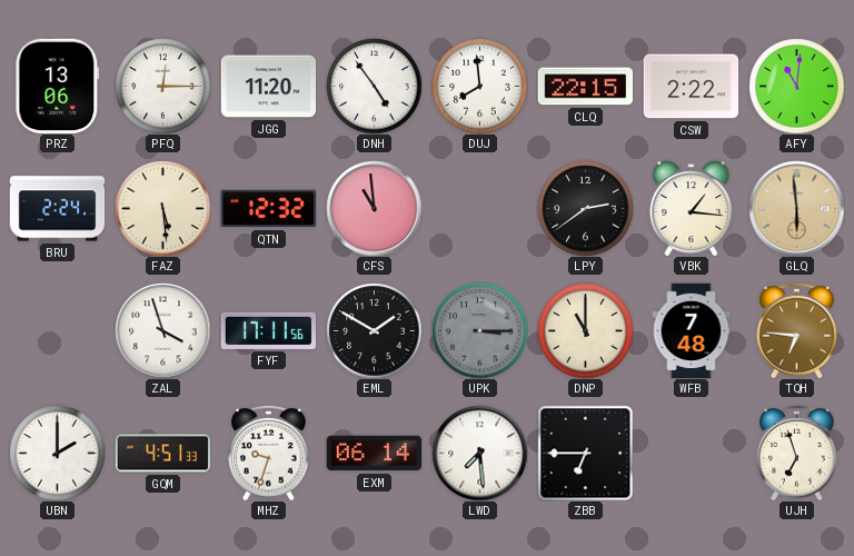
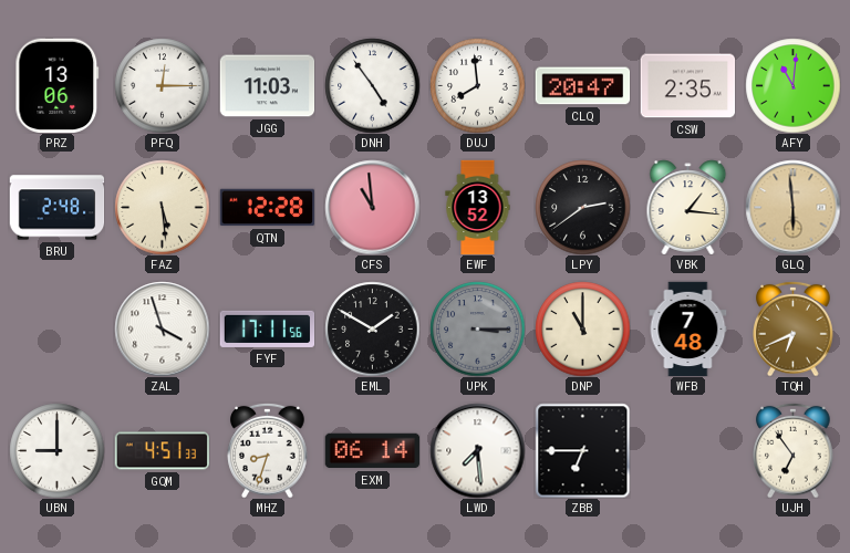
JGG: 11:20 -> 11:03 (267, 86)
CLQ: 22:15 -> 20:47 (582, 86)
CSW: 2:22 -> 2:35 (687, 86)
BRU: 2:24 -> 2:48 (56, 208)
QTN: 12:32 -> 12:28 (267, 208)
EWF: none -> 13:52 (478, 207)
TQH: 6:46 -> 6:41 (794, 328)
UBN: 2:00 -> 9:00 (56, 450)
MHZ: 9:33 -> 8:33 (268, 450)
UJH: 6:57 -> 6:54 (794, 450)
